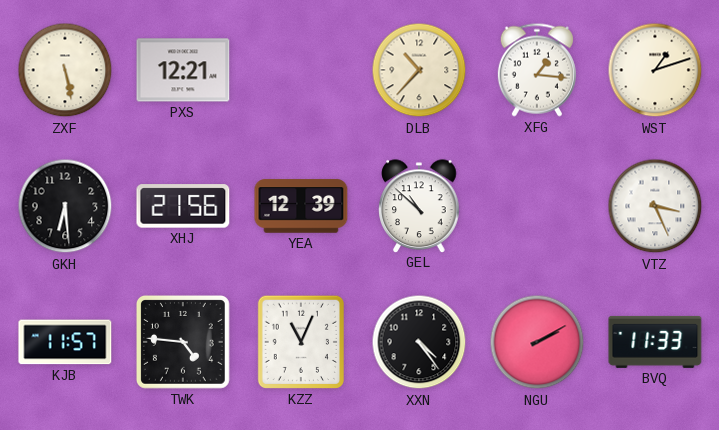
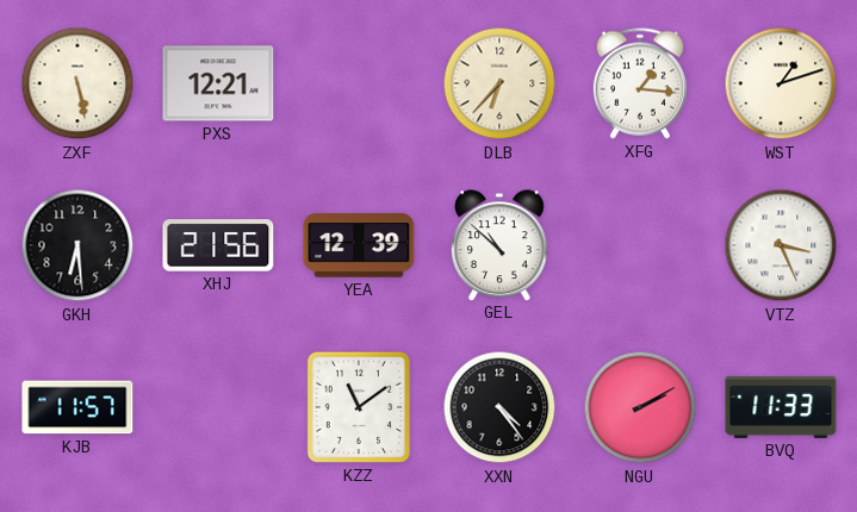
DLB: 10:37 -> 6:37 (499, 83)
TWK: 4:46 -> none (183, 342)
KZZ: 11:04 -> 11:09 (359, 407)
